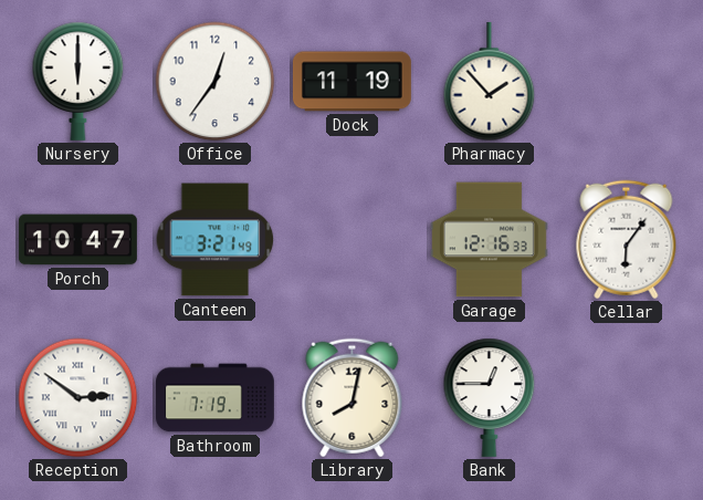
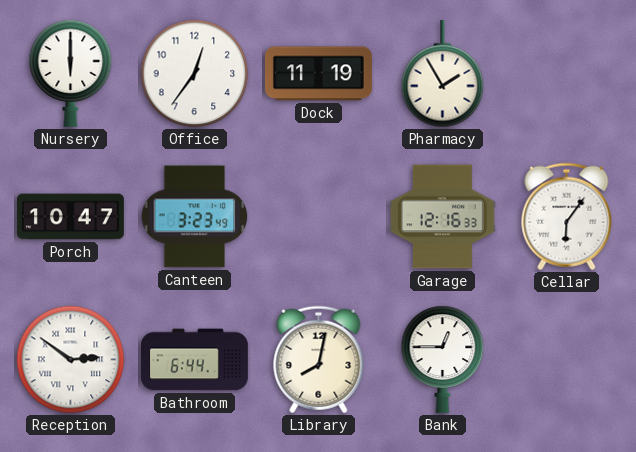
Pharmacy: 1:53 -> 1:55 (443, 74)
Canteen: 3:21 -> 3:23 (195, 217)
Bathroom: 7:19 -> 6:44 (195, 360)
